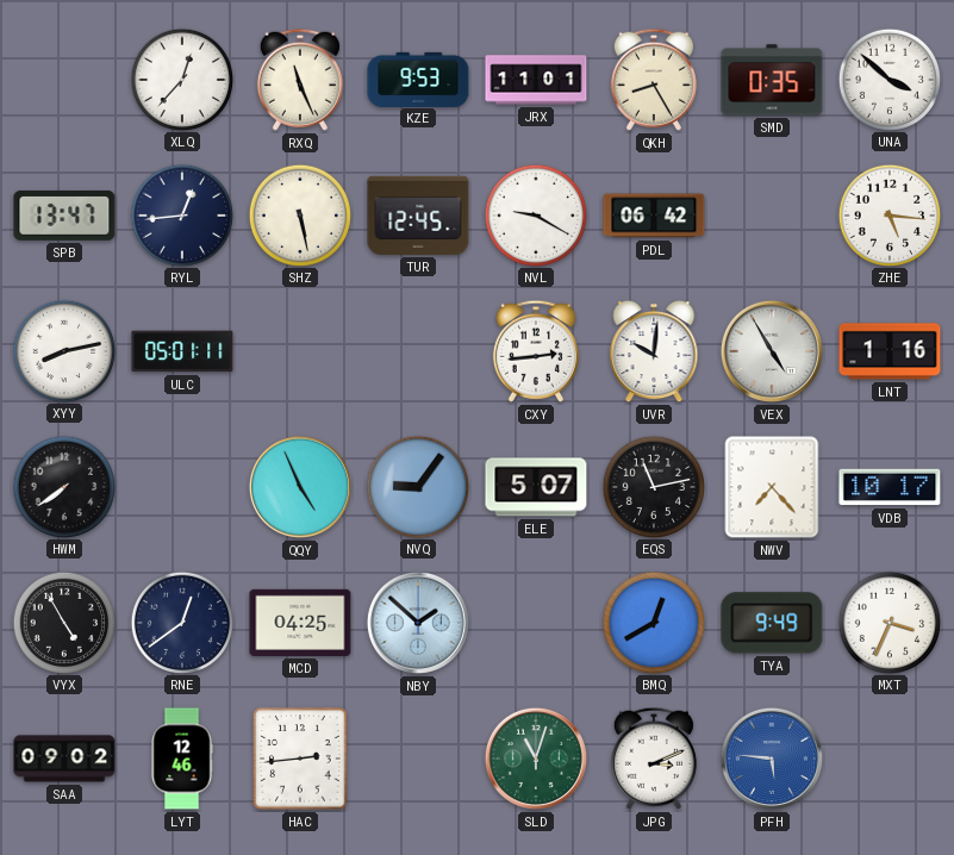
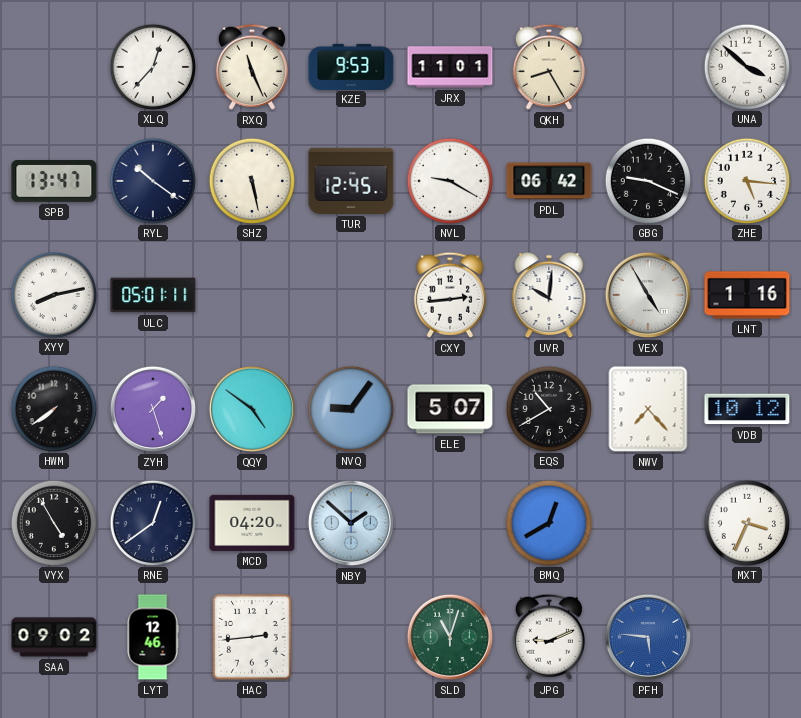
SMD: 0:35 -> none (772, 80)
RYL: 12:44 -> 10:21 (152, 180)
GBG: none -> 9:19 (647, 180)
ZYH: none -> 1:27 (153, 409)
QQY: 4:56 -> 4:51 (252, 409)
EQS: 11:13 -> 10:40 (548, 408)
VDB: 10:17 -> 10:12 (747, 409)
MCD: 04:25 -> 04:20 (252, 523)
TYA: 9:49 -> none (772, 623)
JPG: 3:11 -> 9:11 (549, 637)
